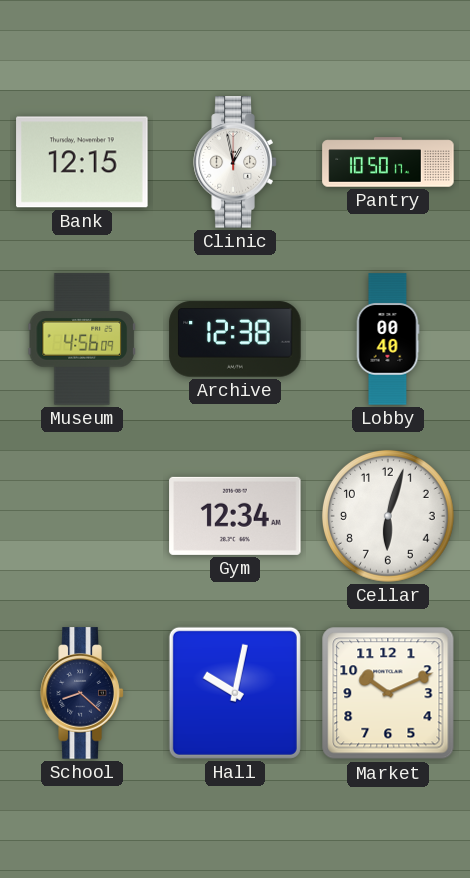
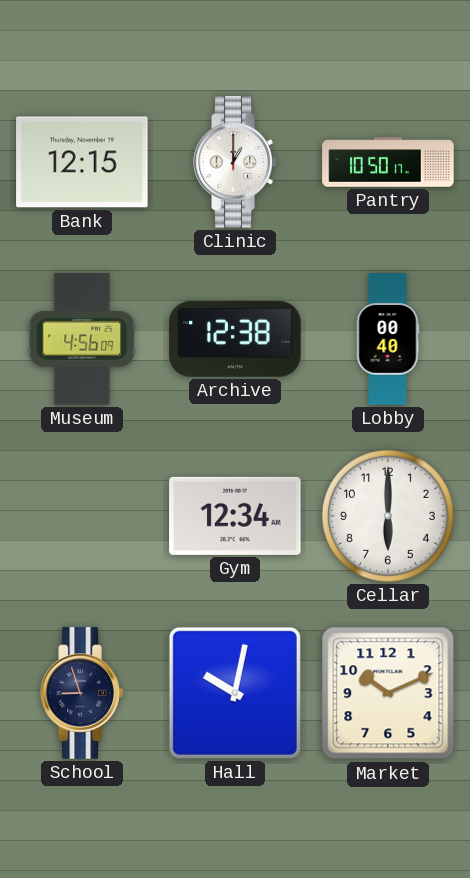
Clinic: 12:58 -> 1:00 (235, 162)
Cellar: 6:03 -> 6:00 (388, 516)
School: 8:22 -> 8:57 (82, 693)
